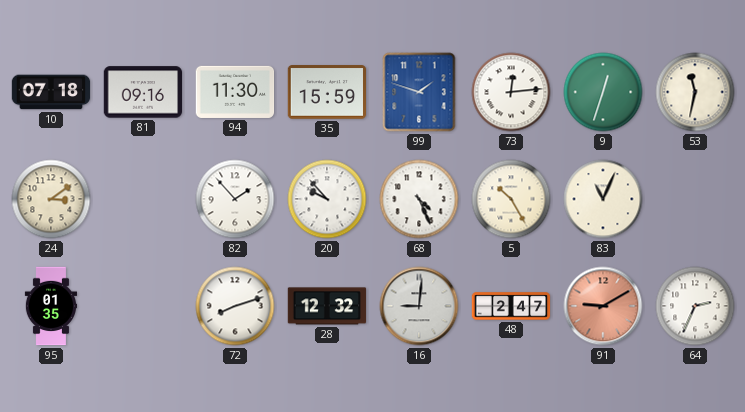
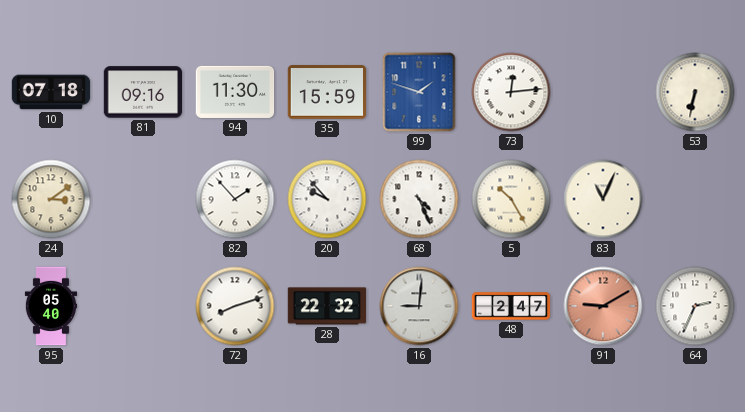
9: 12:33 -> none (603, 92)
53: 11:32 -> 6:32 (695, 92)
95: 01:35 -> 05:40 (50, 306)
28: 12:32 -> 22:32 (327, 306)
